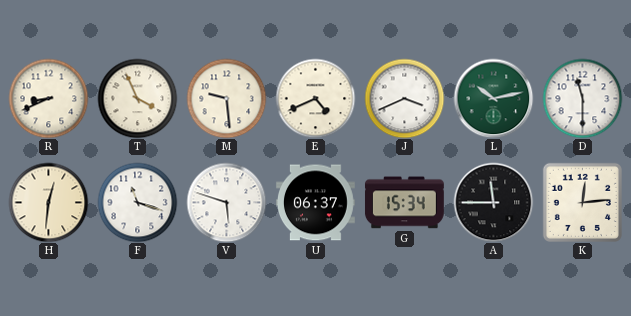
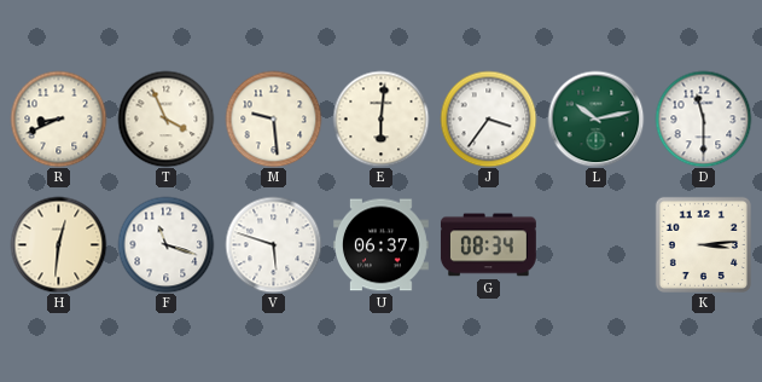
E: 4:41 -> 6:01 (380, 118)
J: 3:41 -> 3:36 (488, 118)
G: 15:34 -> 08:34 (488, 245)
A: 11:45 -> none (493, 202)
K: 12:14 -> 3:14 (703, 244)
